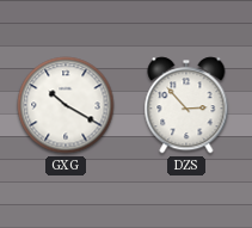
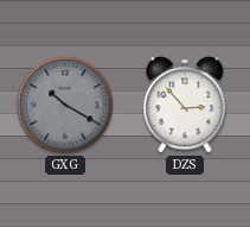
GXG dial: white -> grey (65, 105)
